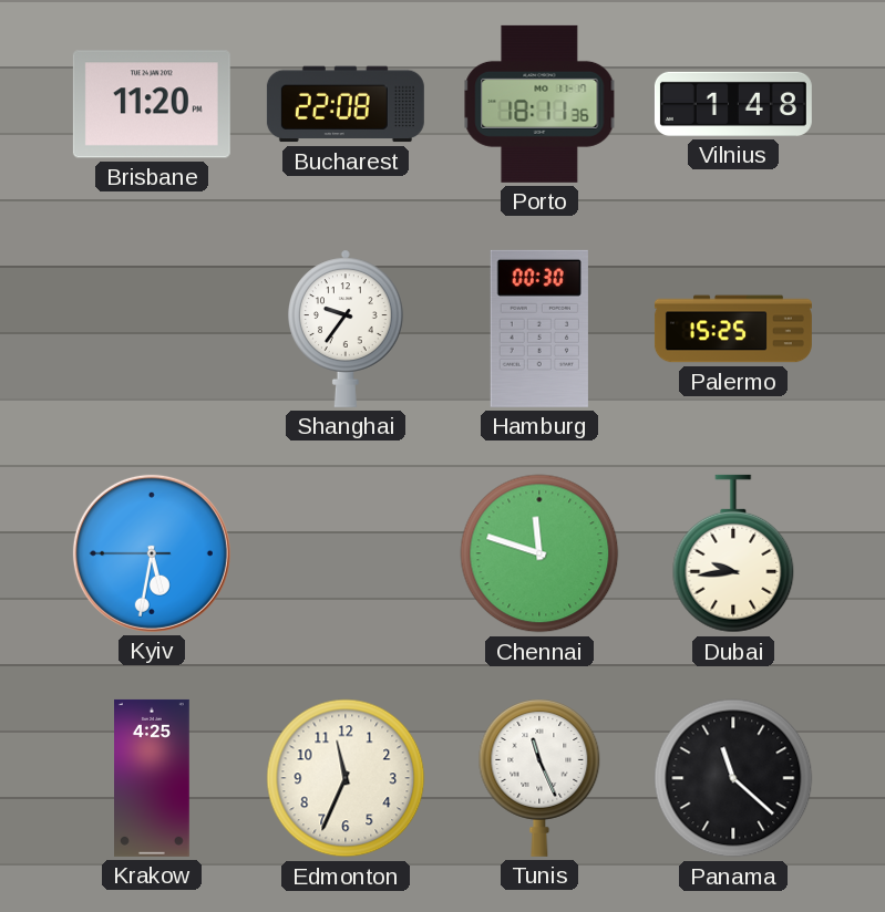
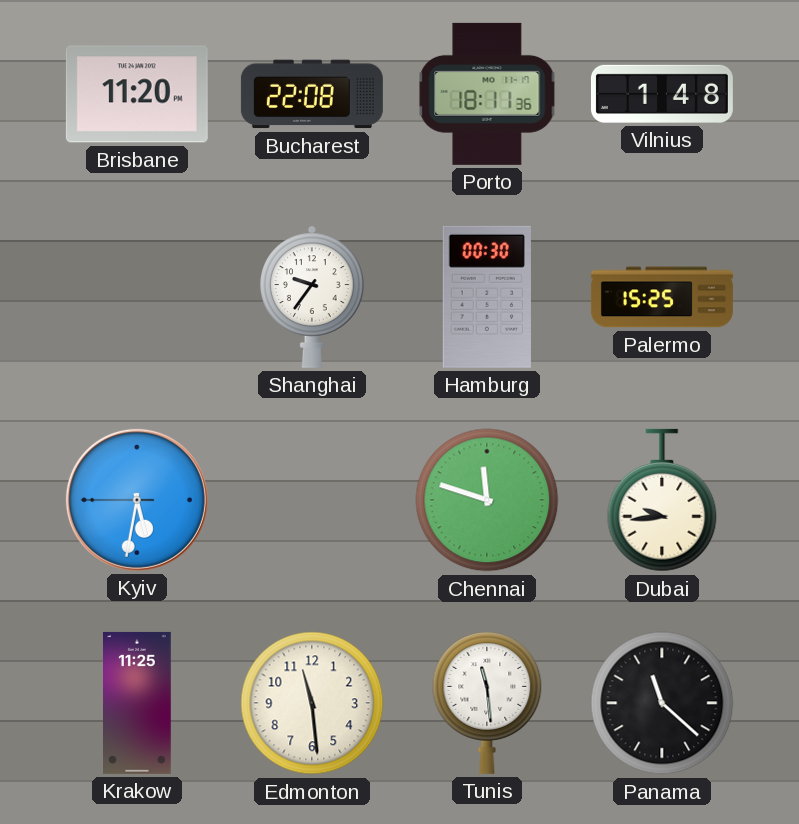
Krakow: 4:25 -> 11:25 (138, 703)
Edmonton: 11:34 -> 11:29 (312, 703)
Tunis: 11:26 -> 11:29 (487, 703)
